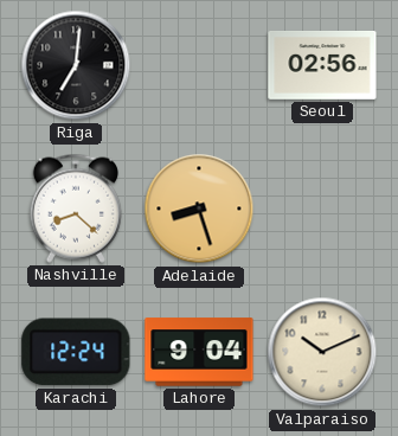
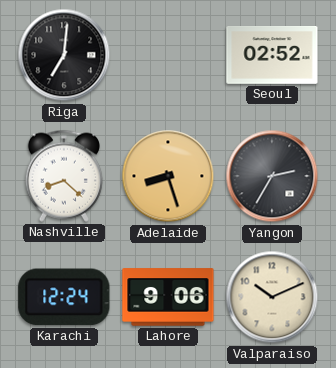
Seoul: 02:56 -> 02:52 (272, 56)
Yangon: none -> 2:35 (272, 176)
Lahore: 9:04 -> 9:06 (168, 297)
